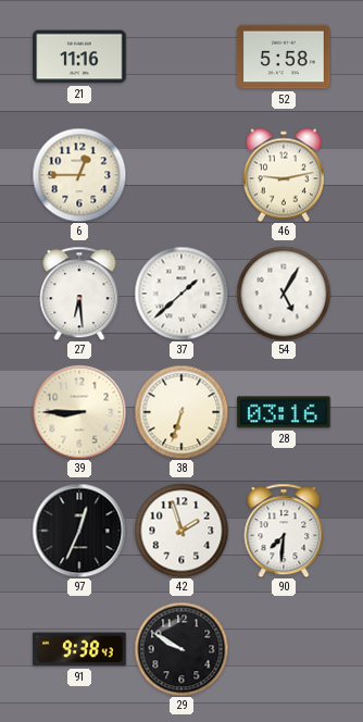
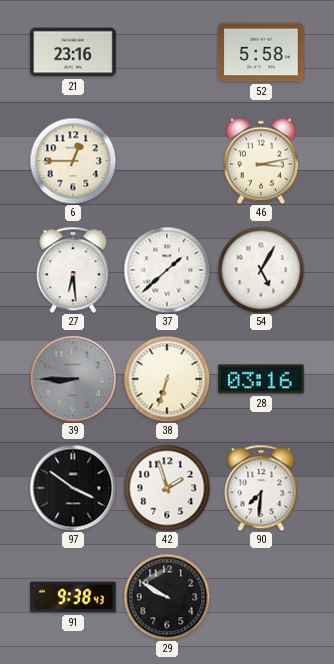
21: 11:16 -> 23:16 (73, 52)
46: 9:13 -> 3:13 (261, 161)
39 dial: cream -> grey (73, 379)
97: 12:34 -> 3:51 (73, 488)
